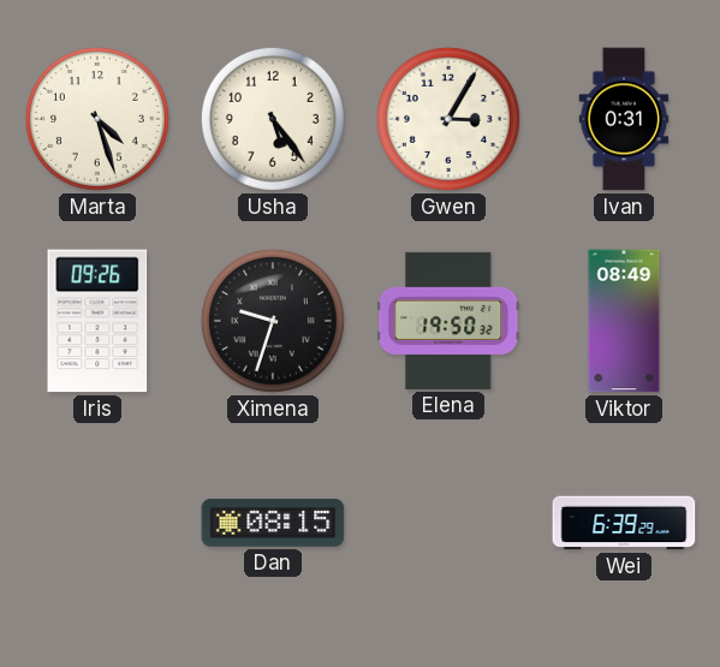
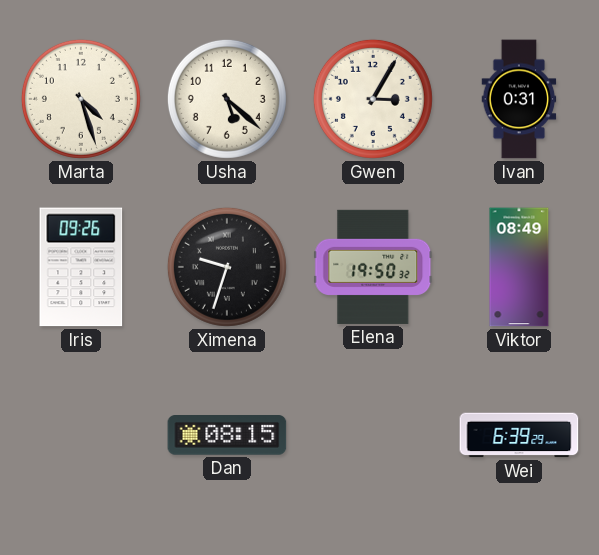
Usha: 5:24 -> 5:22 (227, 99)
